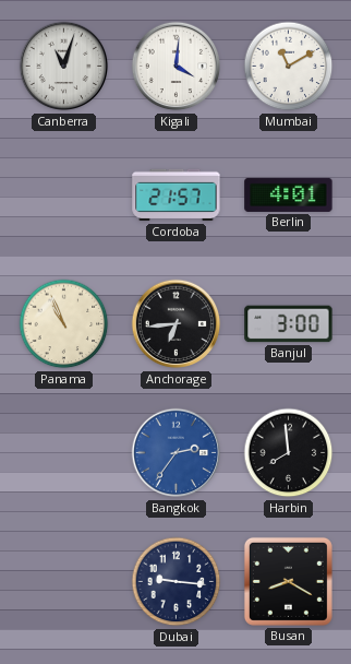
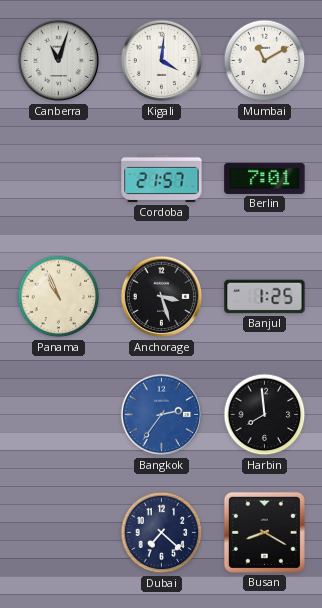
Berlin: 4:01 -> 7:01 (265, 178)
Anchorage: 6:44 -> 3:27 (162, 297)
Banjul: 3:00 -> 1:25 (265, 297)
Dubai: 9:16 -> 7:22 (162, 533)
